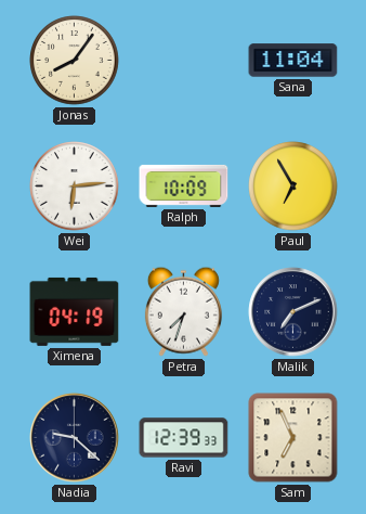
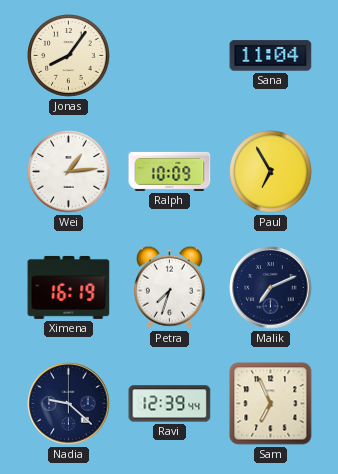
Wei: 6:14 -> 1:14 (69, 172)
Ximena: 04:19 -> 16:19 (69, 287)
Ravi: 12:39:33 -> 12:39:44 (170, 404)
